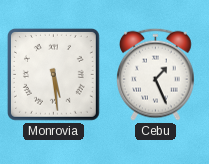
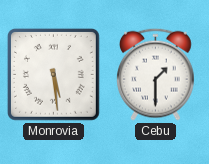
Cebu: 1:26 -> 1:30 (156, 74)
